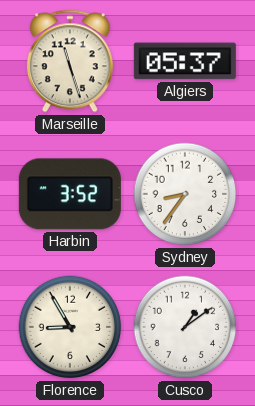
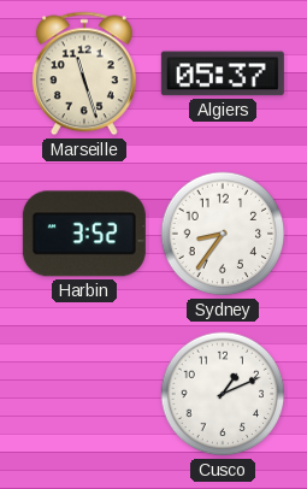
Florence: 8:55 -> none (70, 327)
Cusco: 1:09 -> 1:11 (223, 394)
